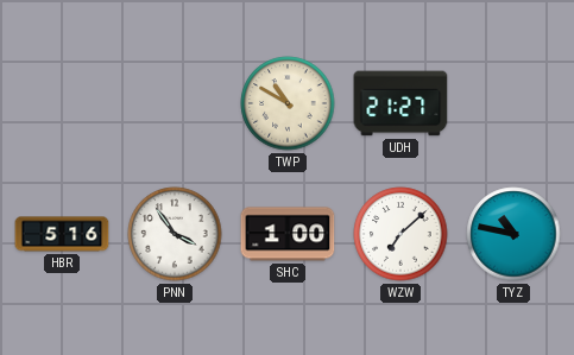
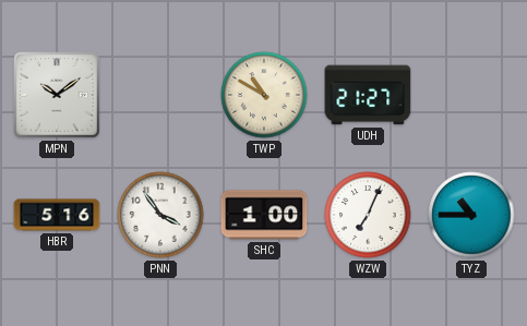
MPN: none -> 10:09 (57, 95)
WZW: 7:08 -> 7:04 (368, 215)
TYZ: 10:47 -> 10:45 (471, 215)
